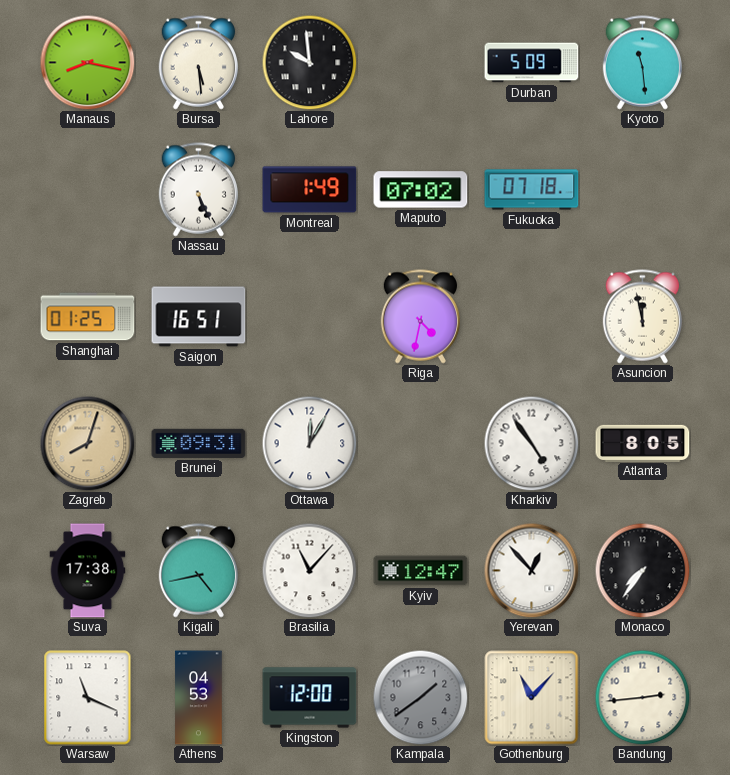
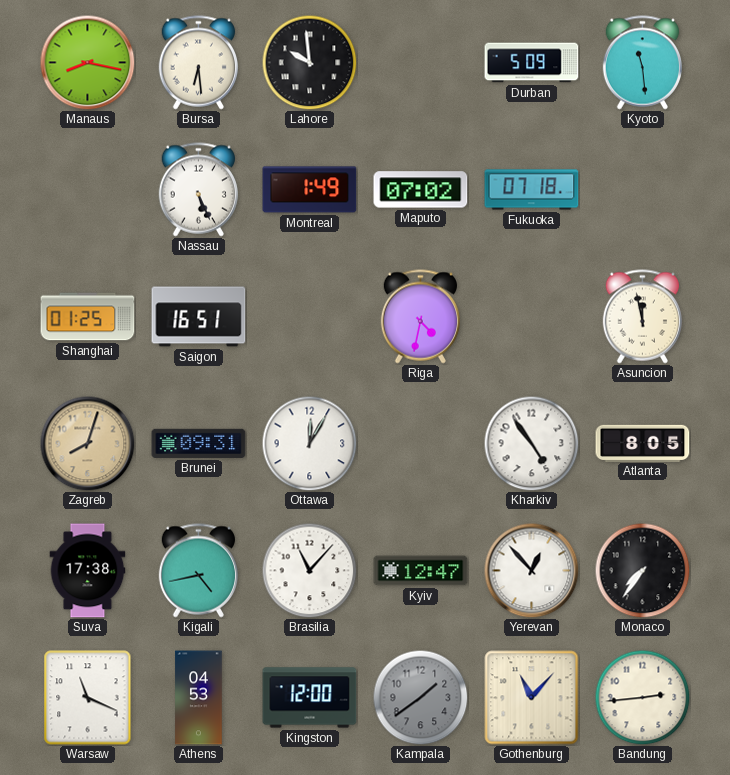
Bursa: 5:29 -> 6:29 (198, 63)
